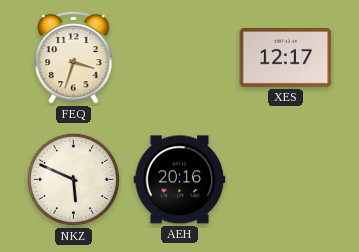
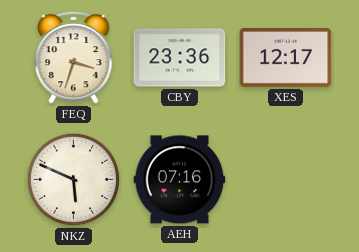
CBY: none -> 23:36 (180, 58)
AEH: 20:16 -> 07:16 (180, 180)
